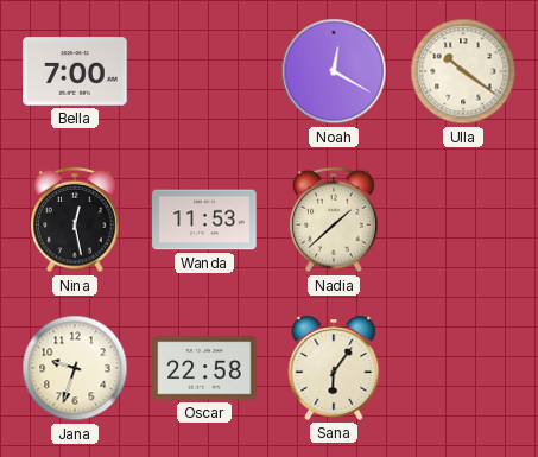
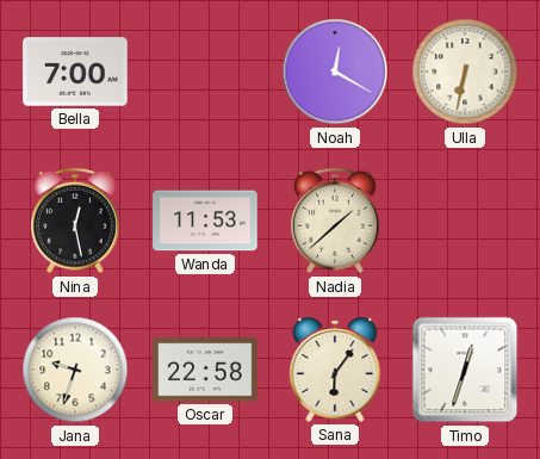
Ulla: 10:21 -> 6:32 (465, 72)
Timo: none -> 12:33 (465, 370)
